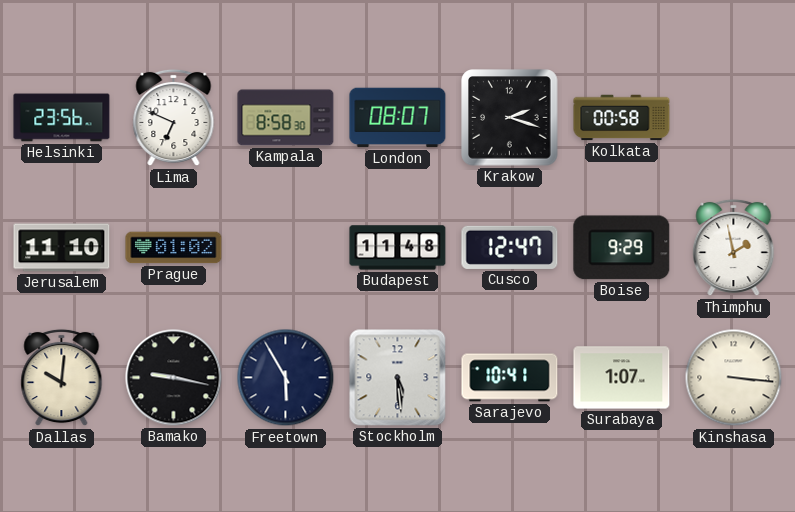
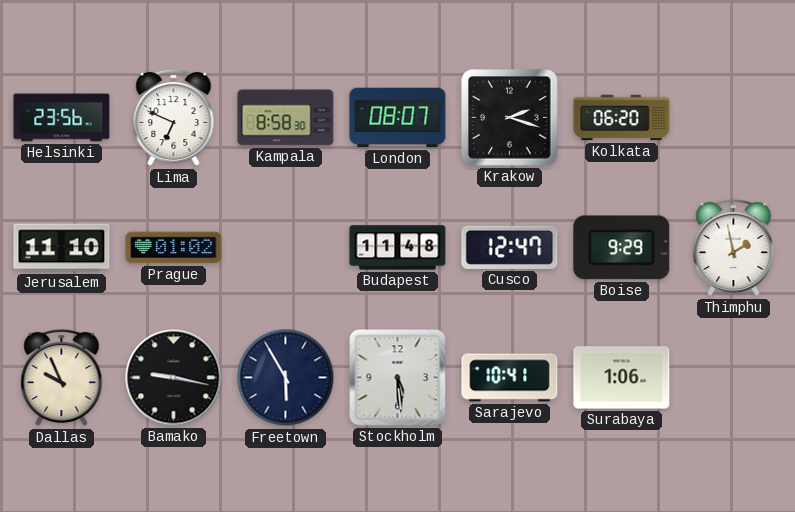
Kolkata: 00:58 -> 06:20 (622, 118)
Dallas: 10:01 -> 9:56 (62, 378)
Surabaya: 1:07 -> 1:06 (622, 378)
Kinshasa: 3:16 -> none (734, 378)
